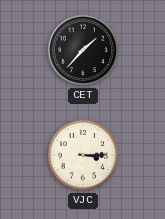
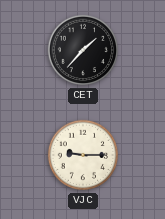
VJC: 3:15 -> 9:15 (83, 155)
